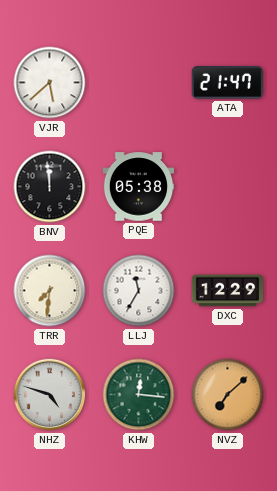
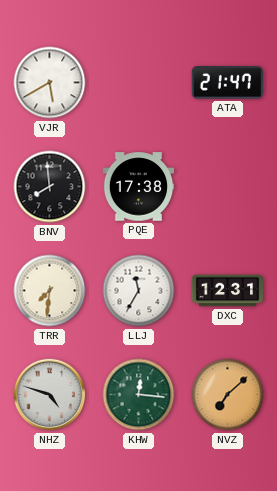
VJR: 5:38 -> 5:40 (50, 83)
BNV: 11:59 -> 7:59 (50, 187)
PQE: 05:38 -> 17:38 (139, 187)
DXC: 12:29 -> 12:31 (228, 291)
